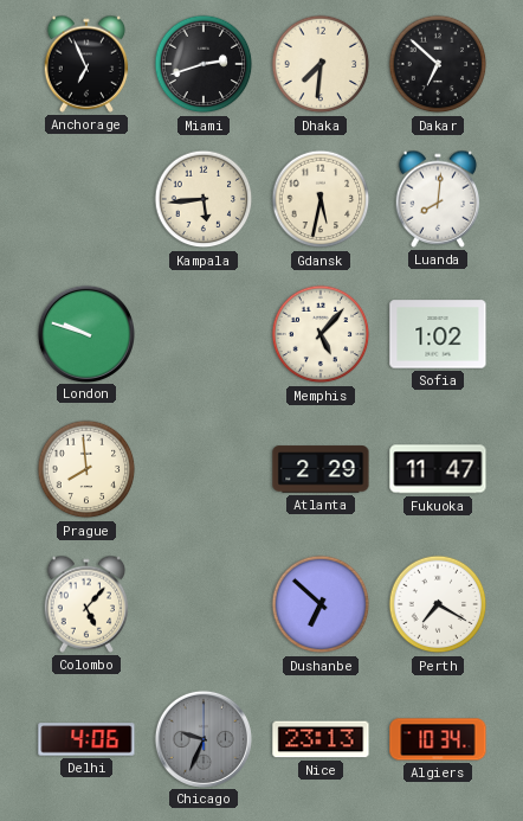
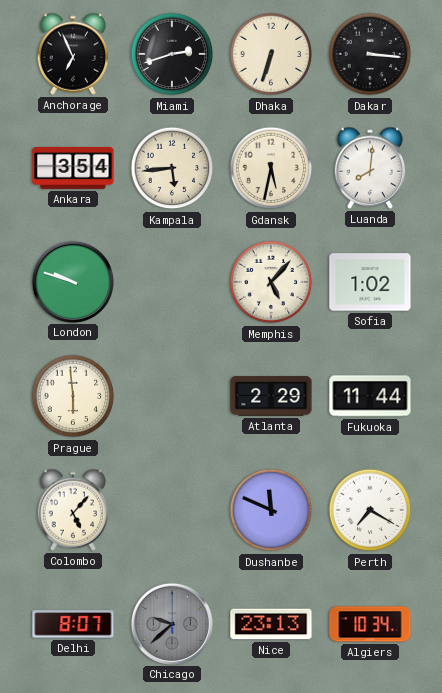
Dhaka: 7:31 -> 6:33 (271, 54)
Dakar: 6:52 -> 3:16 (370, 54)
Ankara: none -> 3:54 (73, 168)
Prague: 7:59 -> 5:59 (73, 396)
Fukuoka: 11:47 -> 11:44 (370, 396)
Dushanbe: 6:52 -> 11:49 (271, 510)
Delhi: 4:06 -> 8:07 (73, 624)
Chicago: 9:34 -> 9:38 (171, 623)
